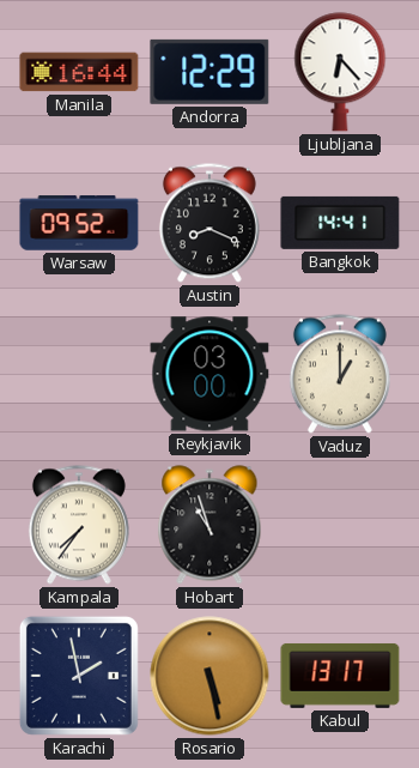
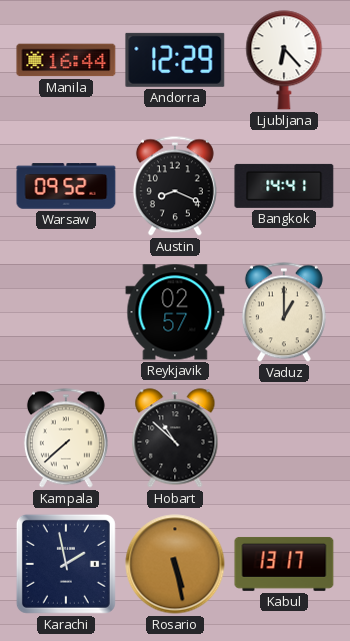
Reykjavik: 03:00 -> 02:57 (175, 312)
Kampala: 7:36 -> 7:38 (66, 438)
Hobart: 10:57 -> 10:52 (175, 438)
